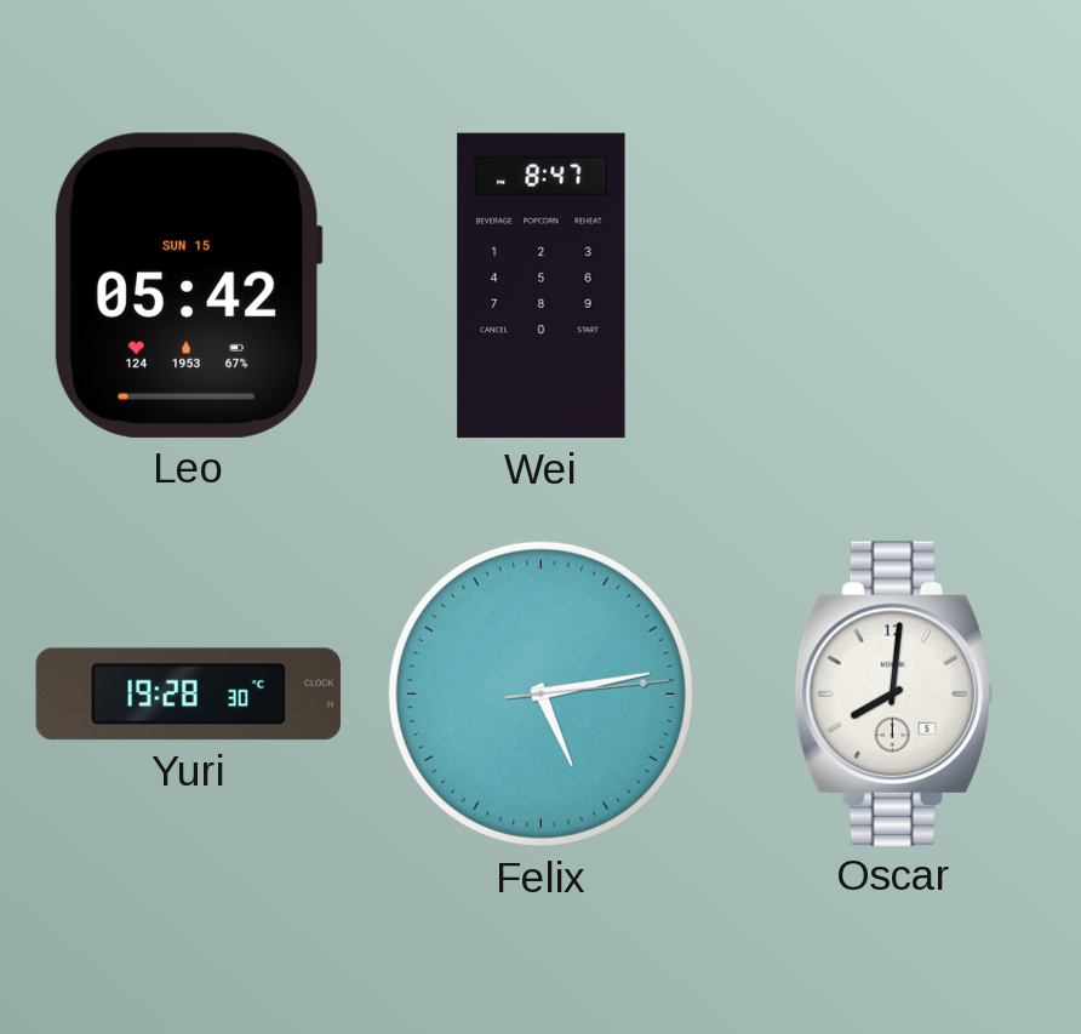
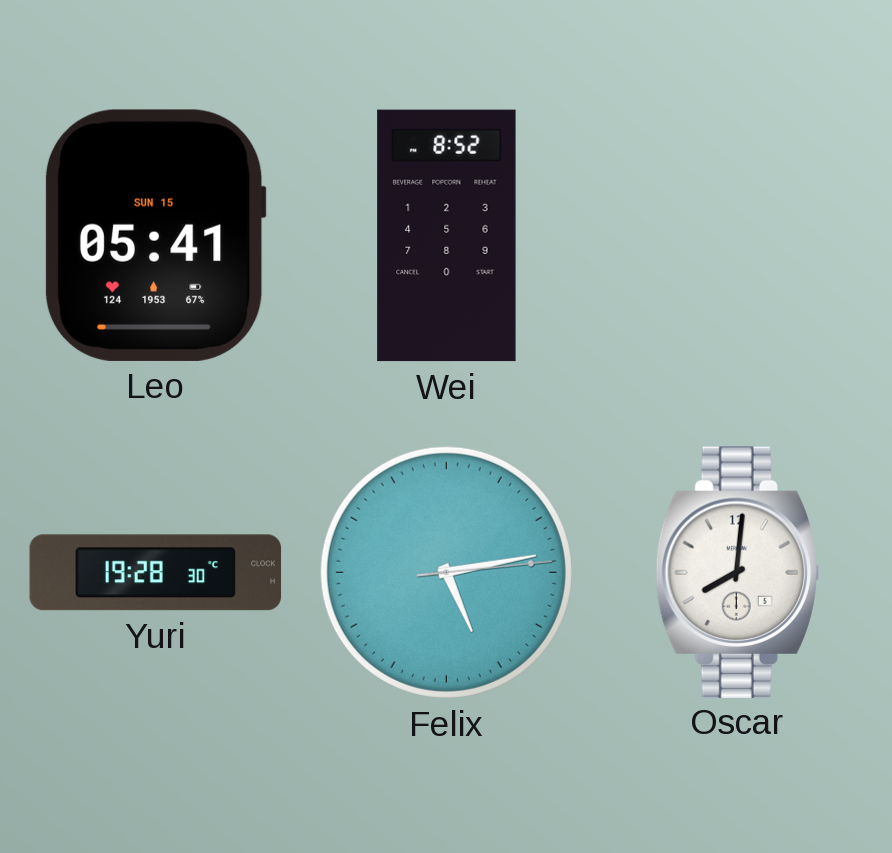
Leo: 05:42 -> 05:41 (155, 235)
Wei: 8:47 -> 8:52 (447, 236)
